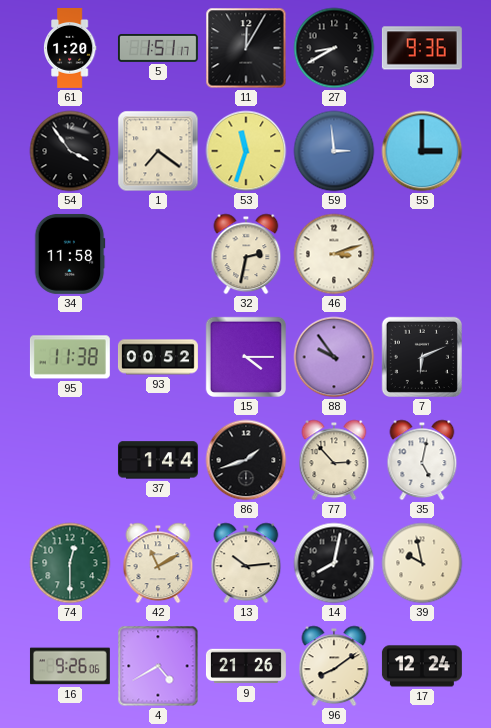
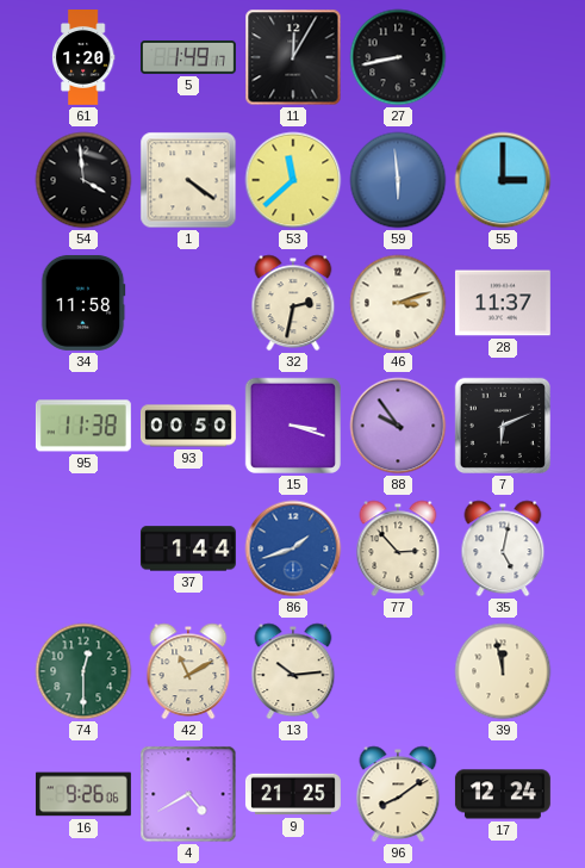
5: 1:51 -> 1:49 (188, 57)
27: 8:40 -> 8:43 (398, 57)
33: 9:36 -> none (422, 48)
54: 3:54 -> 3:59 (83, 180)
1: 7:21 -> 4:21 (188, 180)
53: 11:33 -> 11:38 (293, 180)
59: 2:59 -> 5:59 (398, 180)
28: none -> 11:37 (503, 303)
93: 00:52 -> 00:50 (188, 426)
15: 4:15 -> 3:18 (293, 426)
86 dial: black -> blue (293, 548)
14: 8:02 -> none (334, 563)
39: 9:58 -> 11:58 (503, 671)
9: 21:26 -> 21:25 (293, 794)
